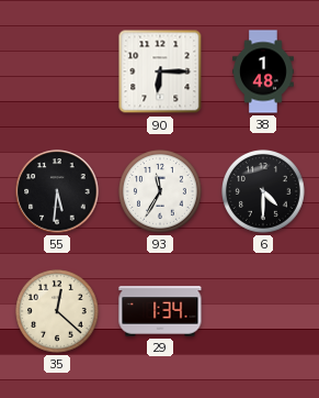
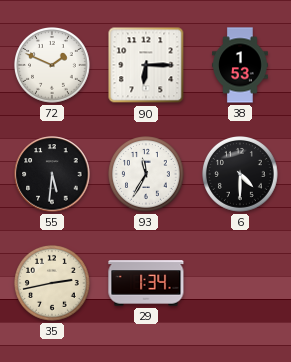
72: none -> 1:49 (53, 66)
38: 1:48 -> 1:53 (240, 65)
35: 12:22 -> 2:43 (53, 284)
